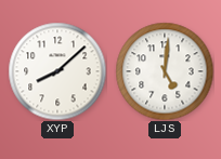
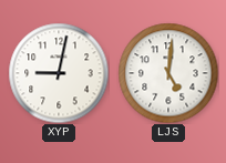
XYP: 8:08 -> 9:02 (59, 73)
